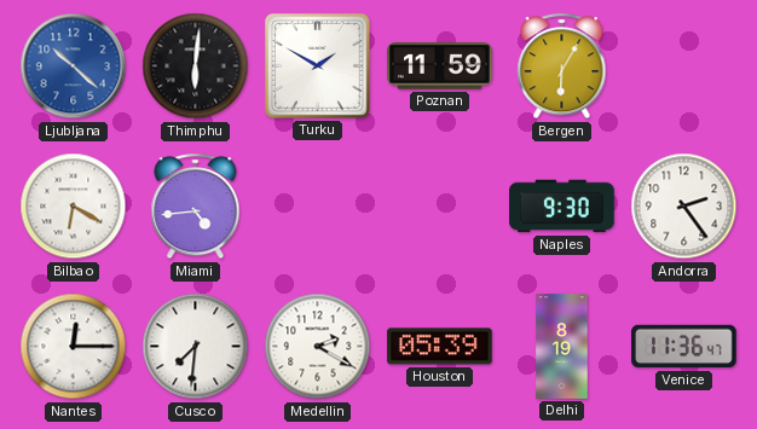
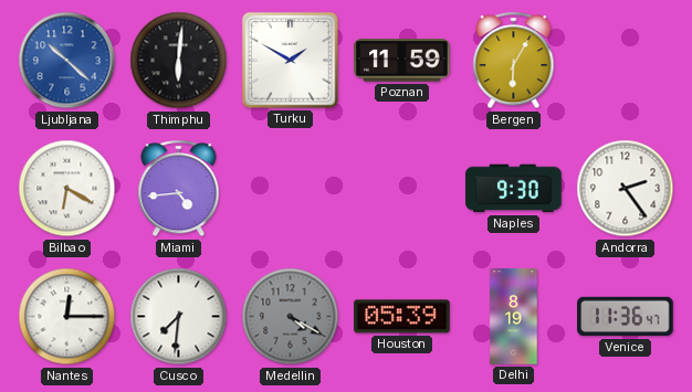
Medellin: 2:20 -> 4:20 (291, 317)
Medellin dial: white -> grey (291, 317)
